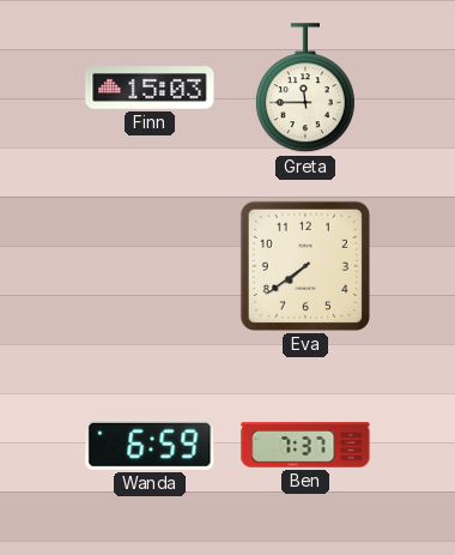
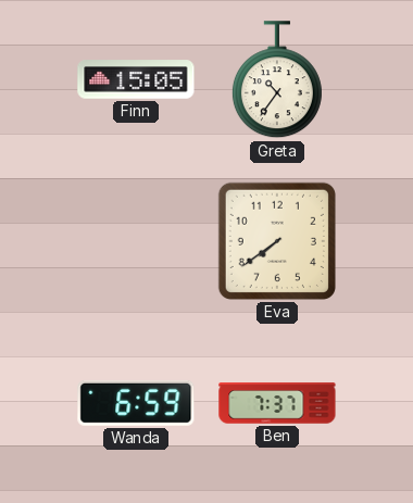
Finn: 15:03 -> 15:05 (136, 79)
Greta: 11:45 -> 10:36 (277, 80)
